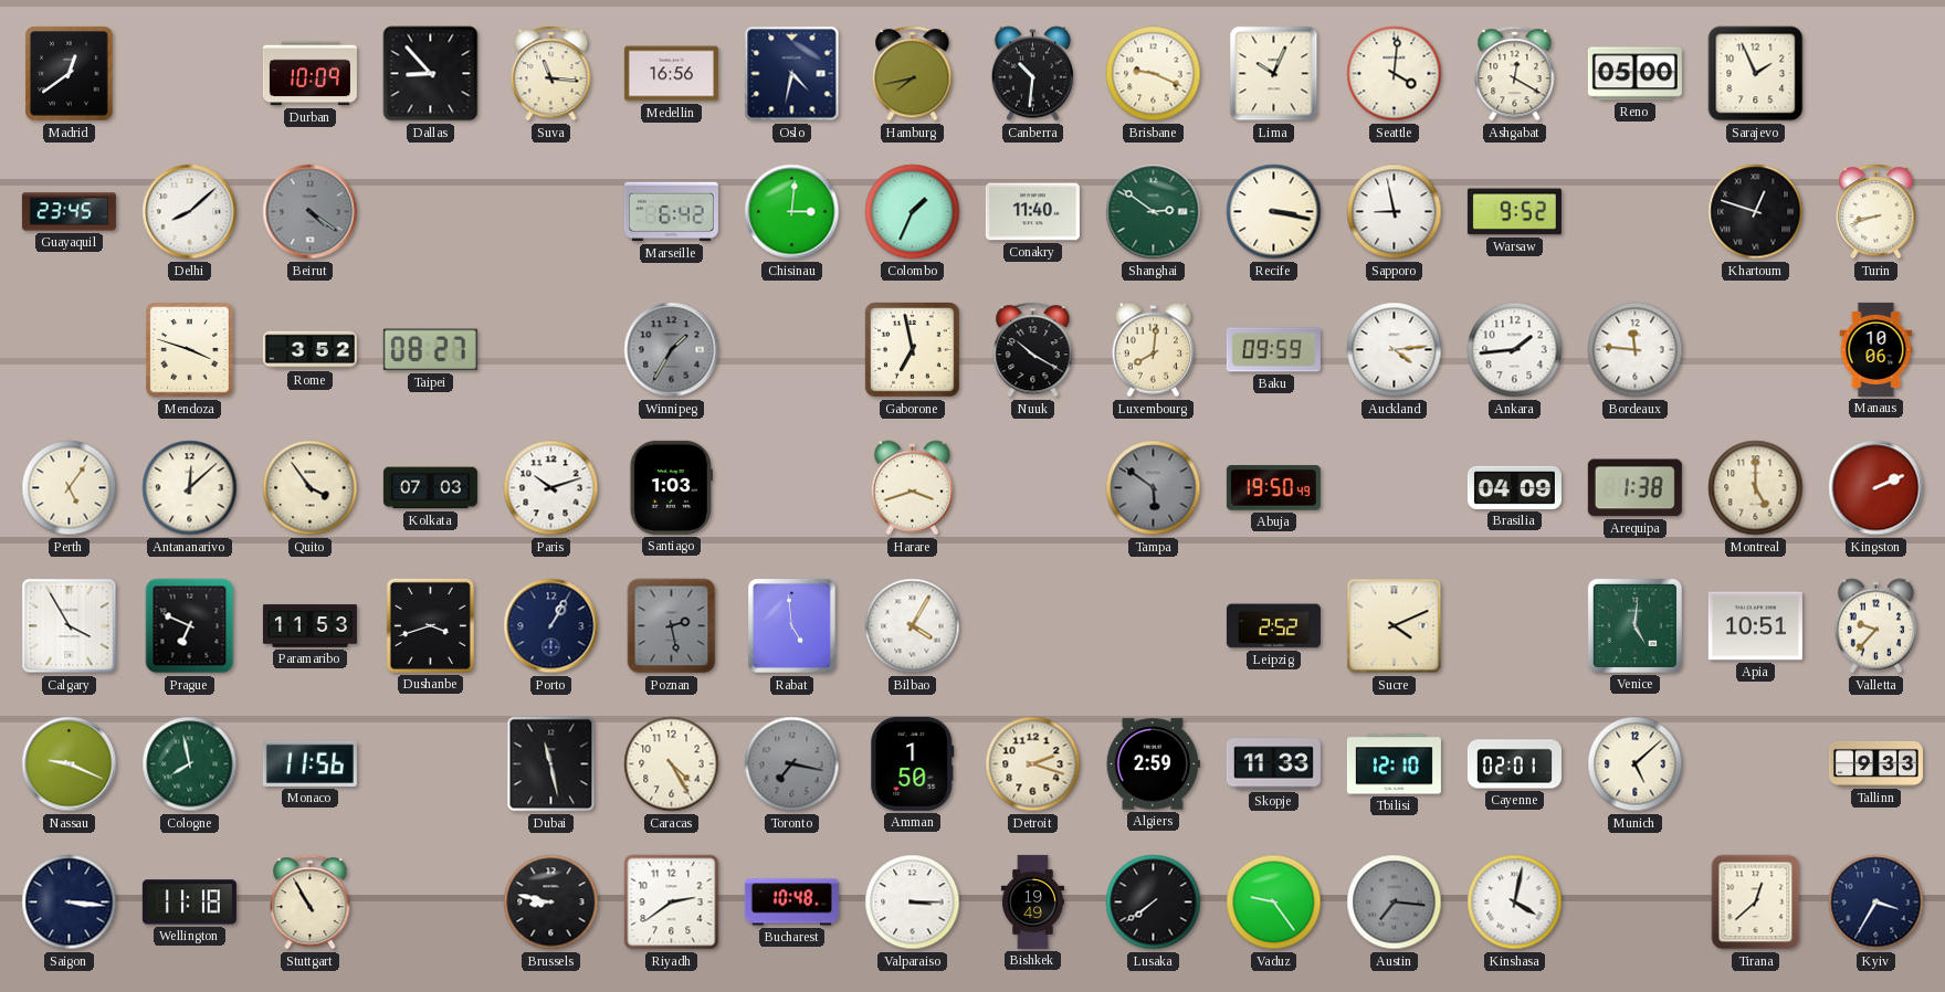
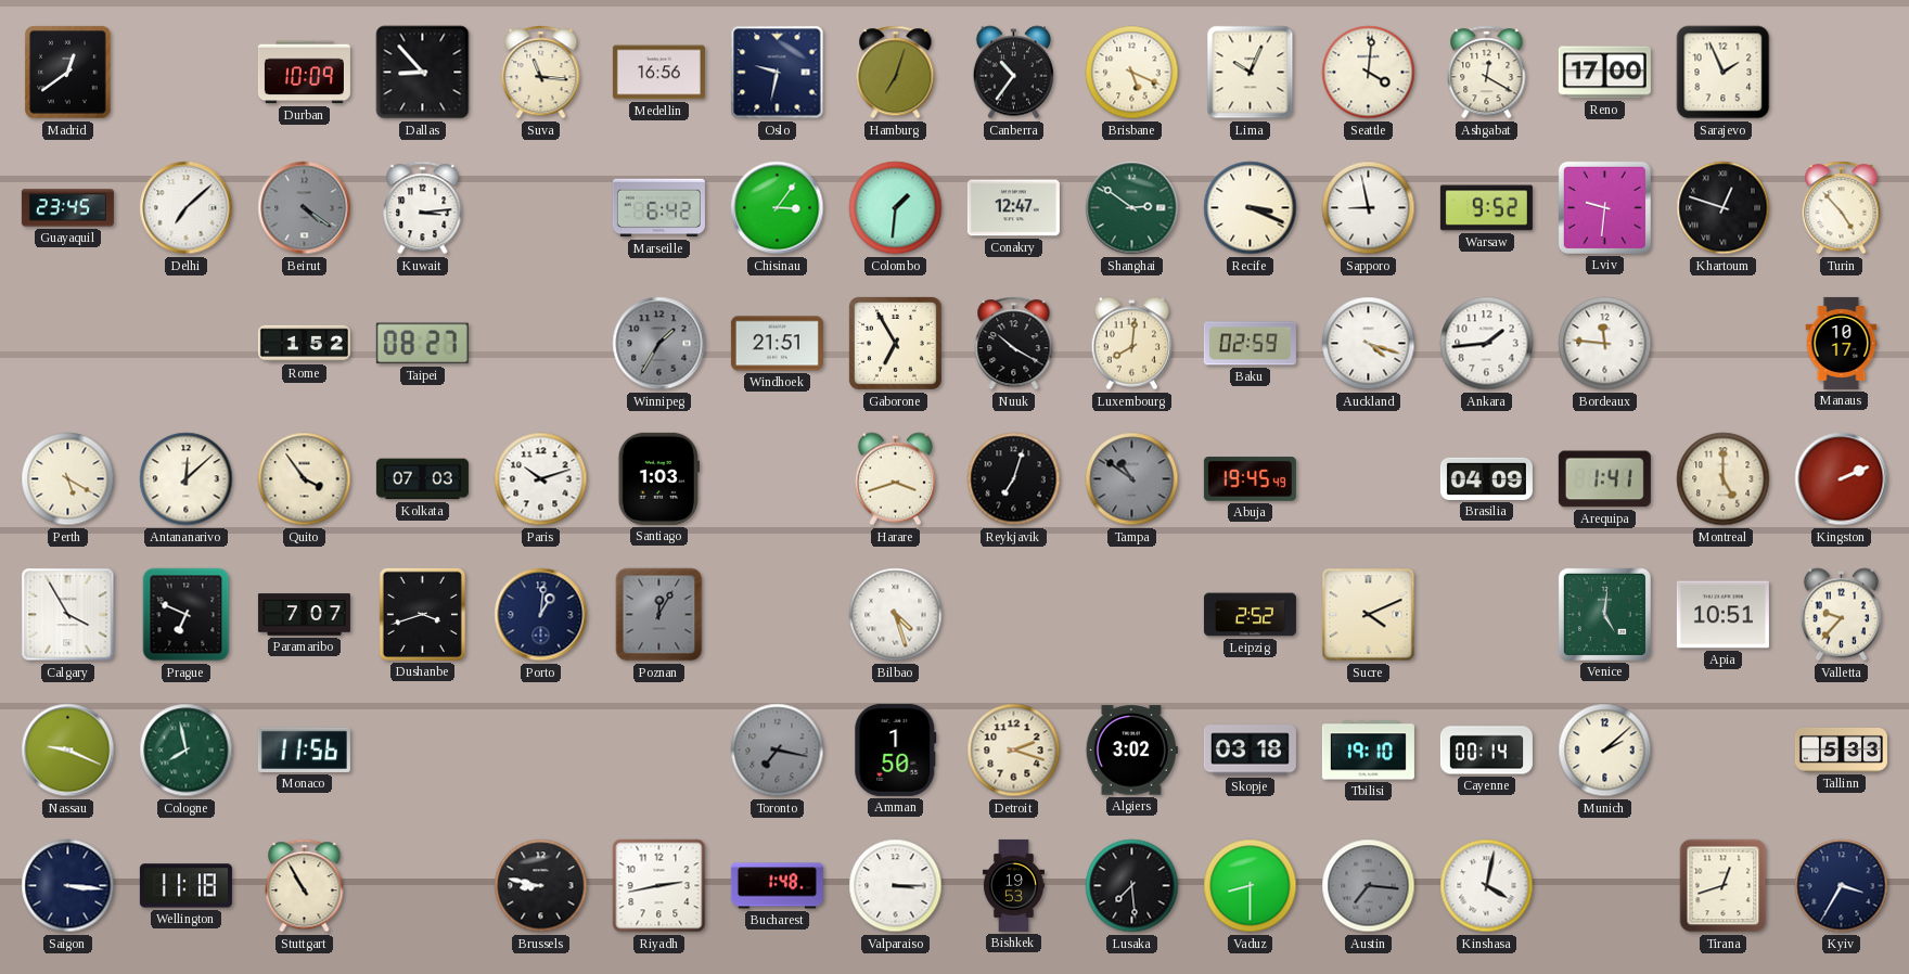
Oslo: 4:32 -> 9:32 (778, 73)
Hamburg: 7:43 -> 7:03 (896, 73)
Canberra: 10:31 -> 10:36 (1013, 73)
Brisbane: 9:19 -> 5:19 (1132, 73)
Reno: 05:00 -> 17:00 (1604, 73)
Delhi: 8:08 -> 7:08 (187, 208)
Kuwait: none -> 3:14 (423, 208)
Chisinau: 3:01 -> 3:06 (778, 208)
Colombo: 1:34 -> 1:31 (896, 208)
Conakry: 11:40 -> 12:47 (1013, 208)
Recife: 3:17 -> 3:19 (1251, 208)
Lviv: none -> 9:31 (1604, 207)
Turin: 8:42 -> 4:53 (1842, 208)
Mendoza: 3:48 -> none (190, 350)
Rome: 3:52 -> 1:52 (304, 344)
Windhoek: none -> 21:51 (777, 344)
Gaborone: 6:58 -> 6:55 (896, 344)
Baku: 09:59 -> 02:59 (1250, 344)
Auckland: 4:14 -> 4:18 (1369, 344)
Manaus: 10:06 -> 10:17 (1842, 343)
Perth: 5:06 -> 5:20 (68, 479)
Reykjavik: none -> 7:03 (1014, 479)
Tampa: 5:51 -> 10:51 (1132, 479)
Abuja: 19:50 -> 19:45 (1250, 479)
Arequipa: 1:38 -> 1:41 (1604, 479)
Paramaribo: 11:53 -> 7:07 (304, 615)
Porto: 1:05 -> 1:01 (541, 615)
Poznan: 2:28 -> 12:05 (659, 615)
Rabat: 4:59 -> none (792, 626)
Bilbao: 4:05 -> 4:27 (896, 615)
Dubai: 11:28 -> none (551, 764)
Caracas: 4:25 -> none (672, 764)
Algiers: 2:59 -> 3:02 (1131, 751)
Skopje: 11:33 -> 03:18 (1250, 751)
Tbilisi: 12:10 -> 19:10 (1368, 751)
Cayenne: 02:01 -> 00:14 (1486, 751)
Munich: 5:08 -> 2:08 (1605, 751)
Tallinn: 9:33 -> 5:33 (1841, 749)
Riyadh: 2:39 -> 2:43 (659, 886)
Bucharest: 10:48 -> 1:48 (777, 886)
Bishkek: 19:49 -> 19:53 (1013, 885)
Lusaka: 7:39 -> 7:29 (1132, 886)
Vaduz: 9:24 -> 8:30 (1251, 886)
Tirana: 12:38 -> 12:42 (1724, 886)
